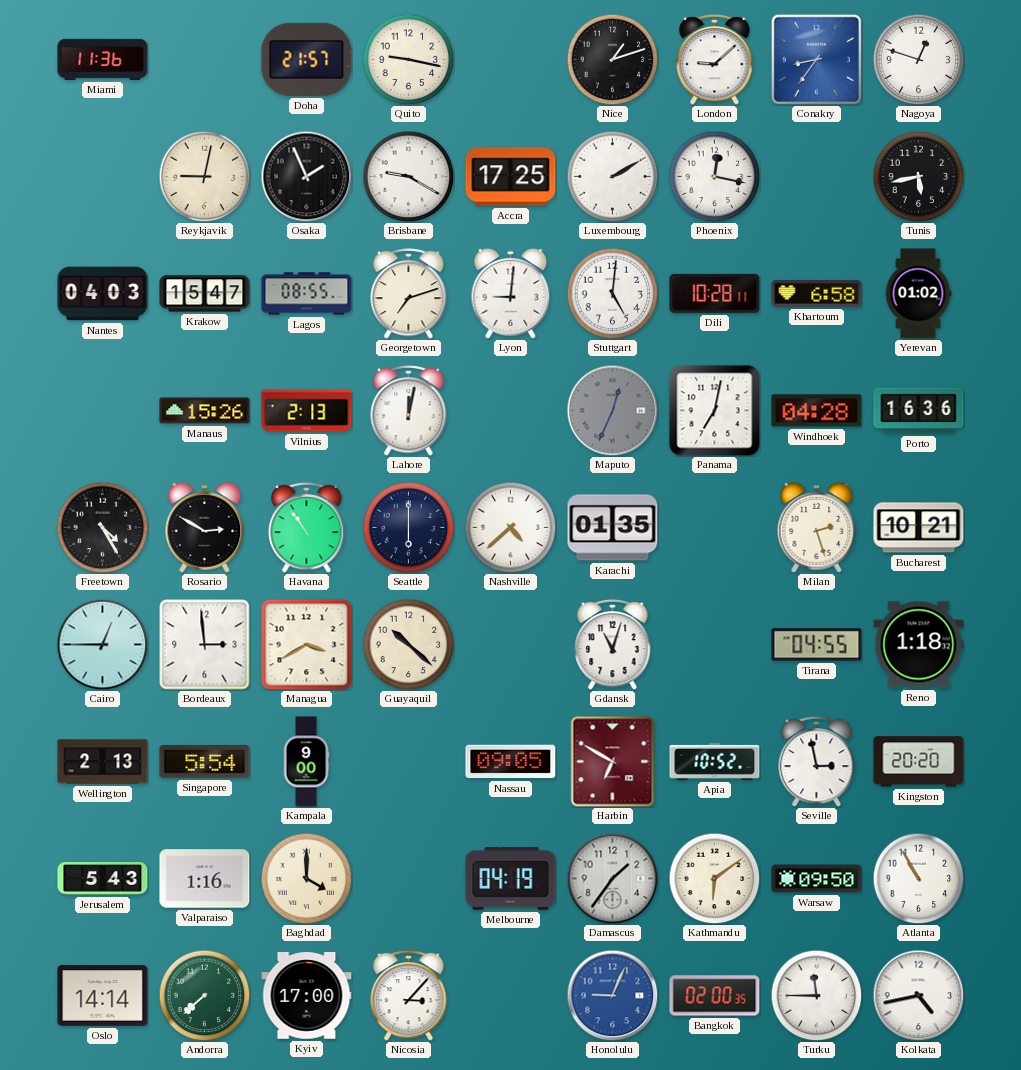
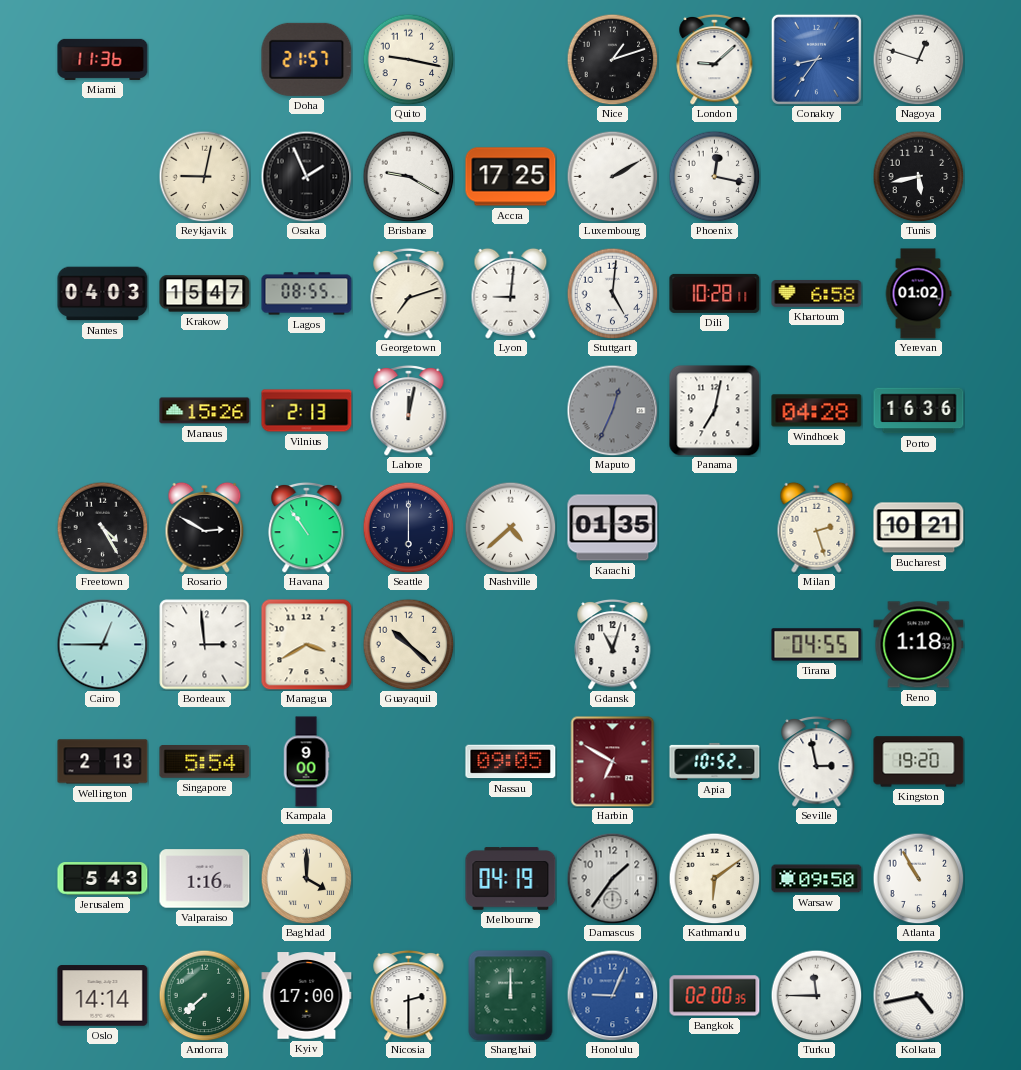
Kingston: 20:20 -> 19:20 (919, 762)
Nicosia: 3:07 -> 2:30 (409, 995)
Shanghai: none -> 12:00 (511, 996)
